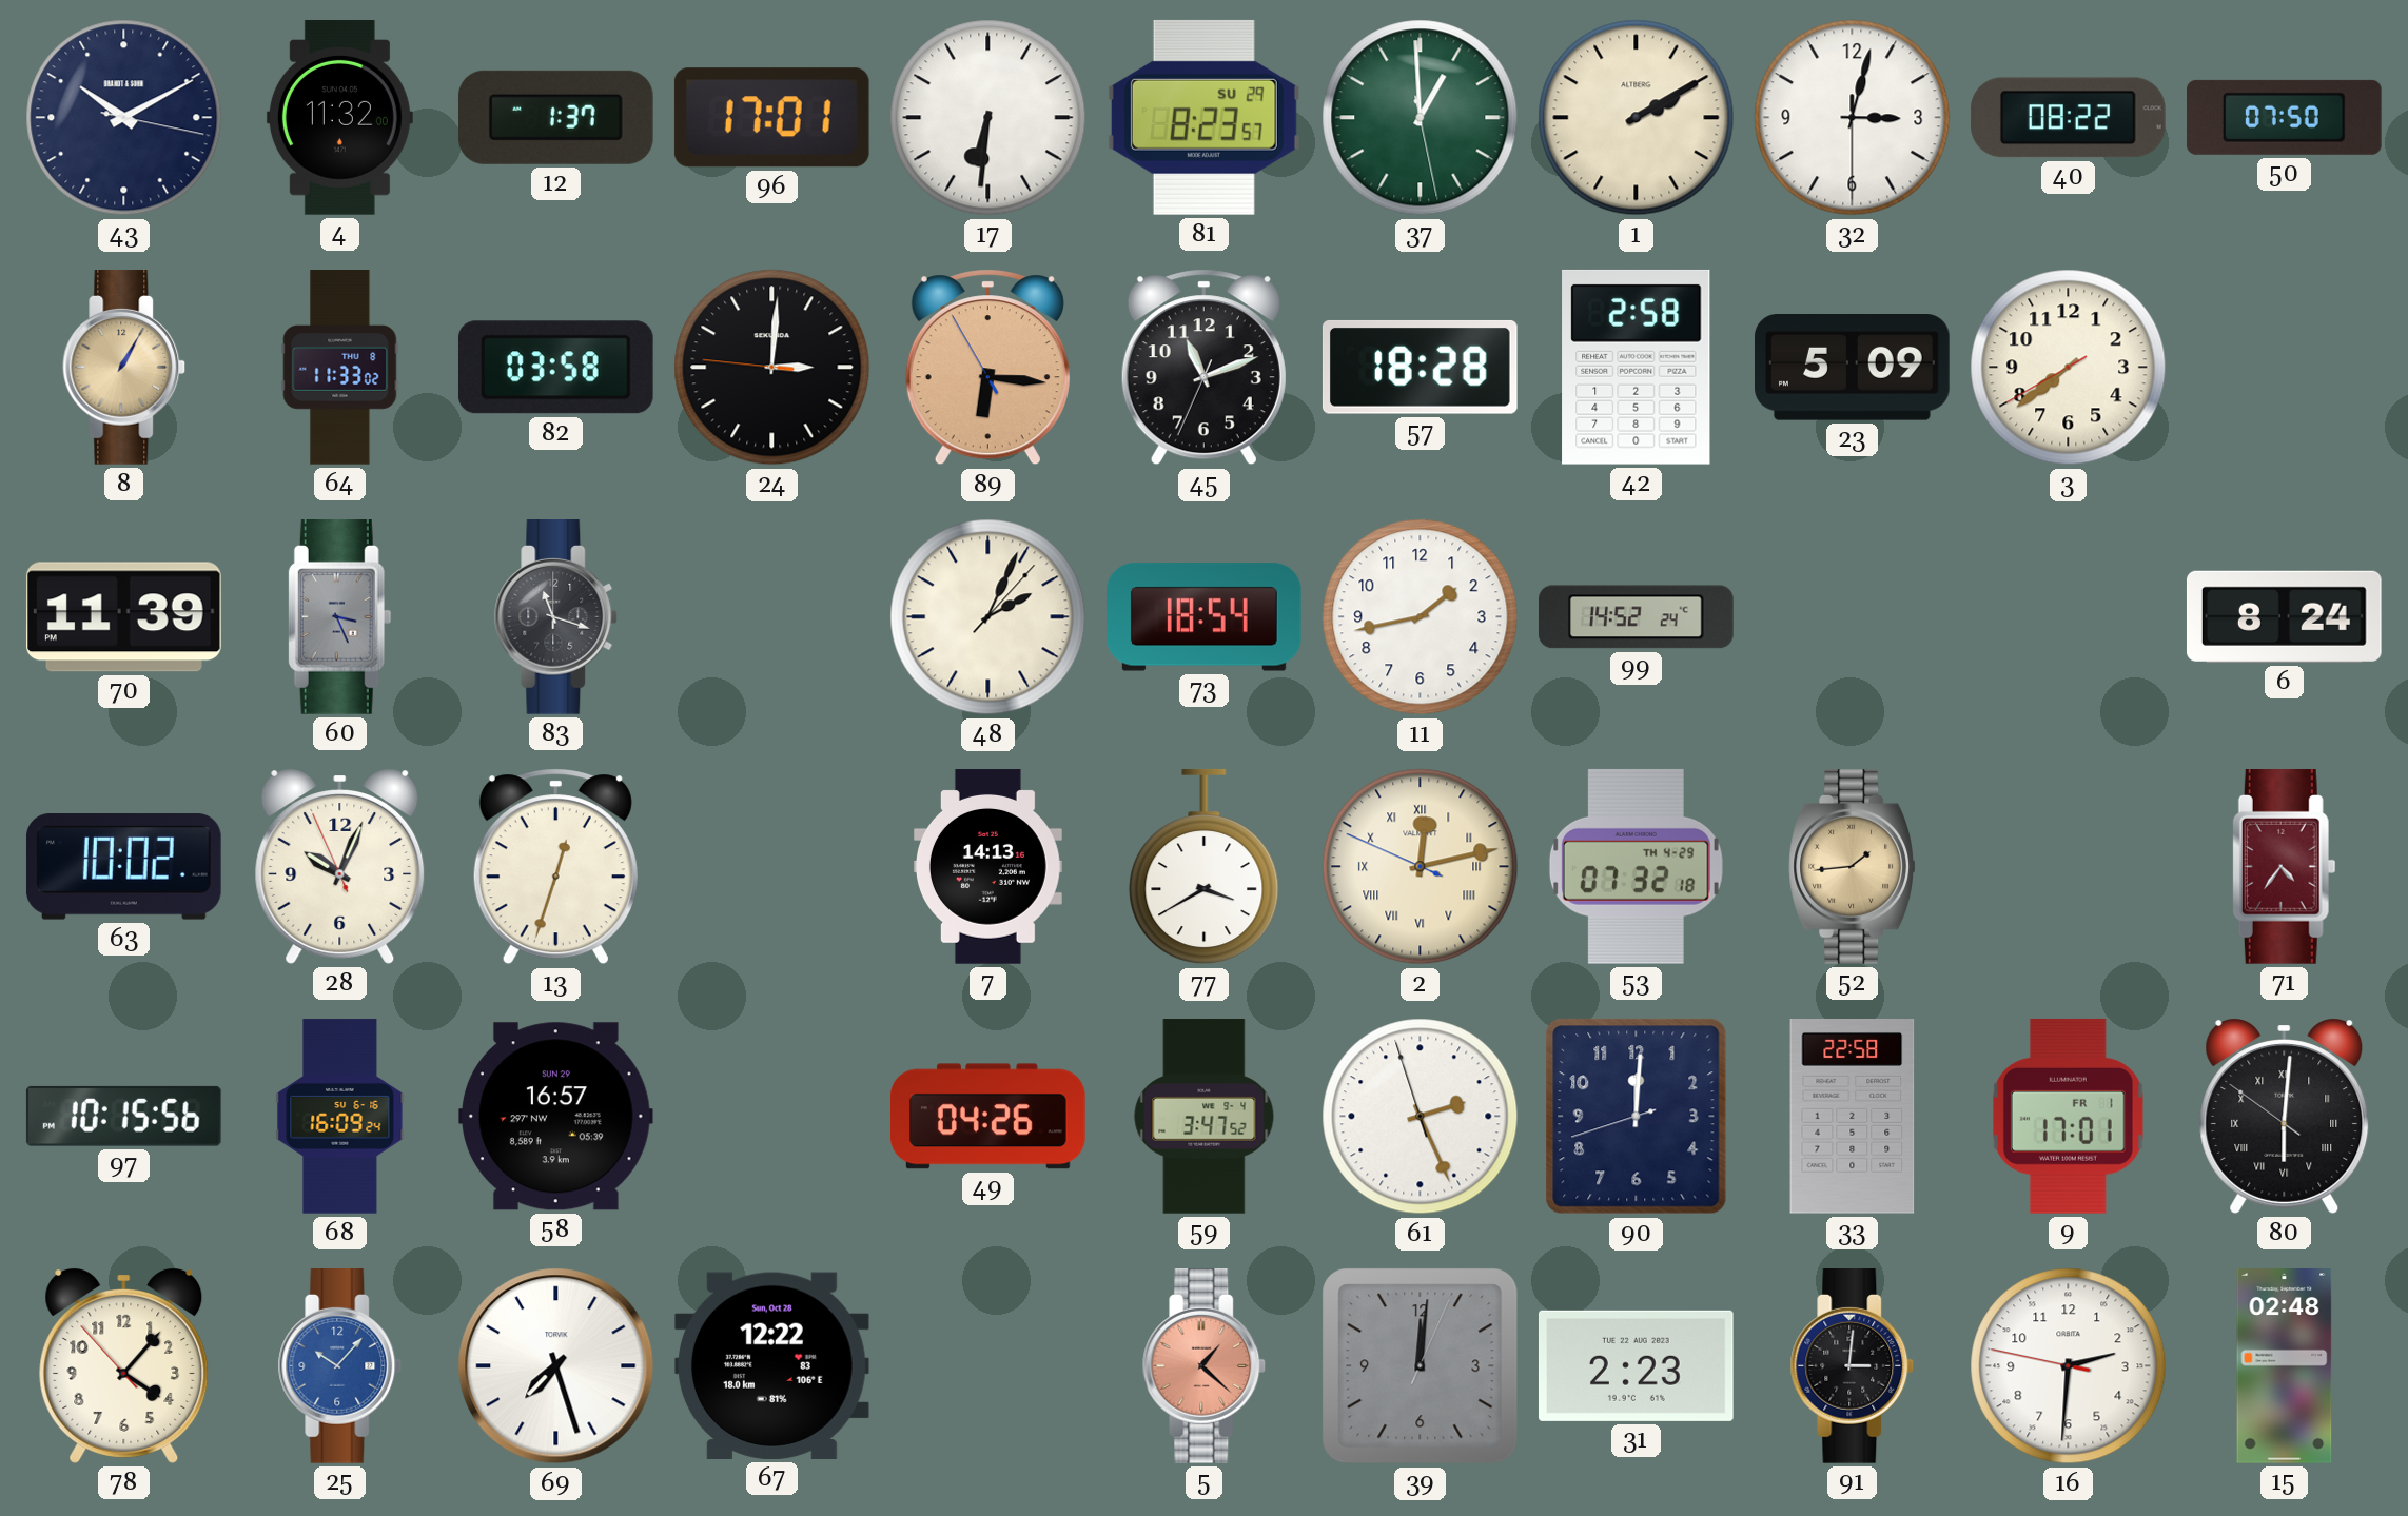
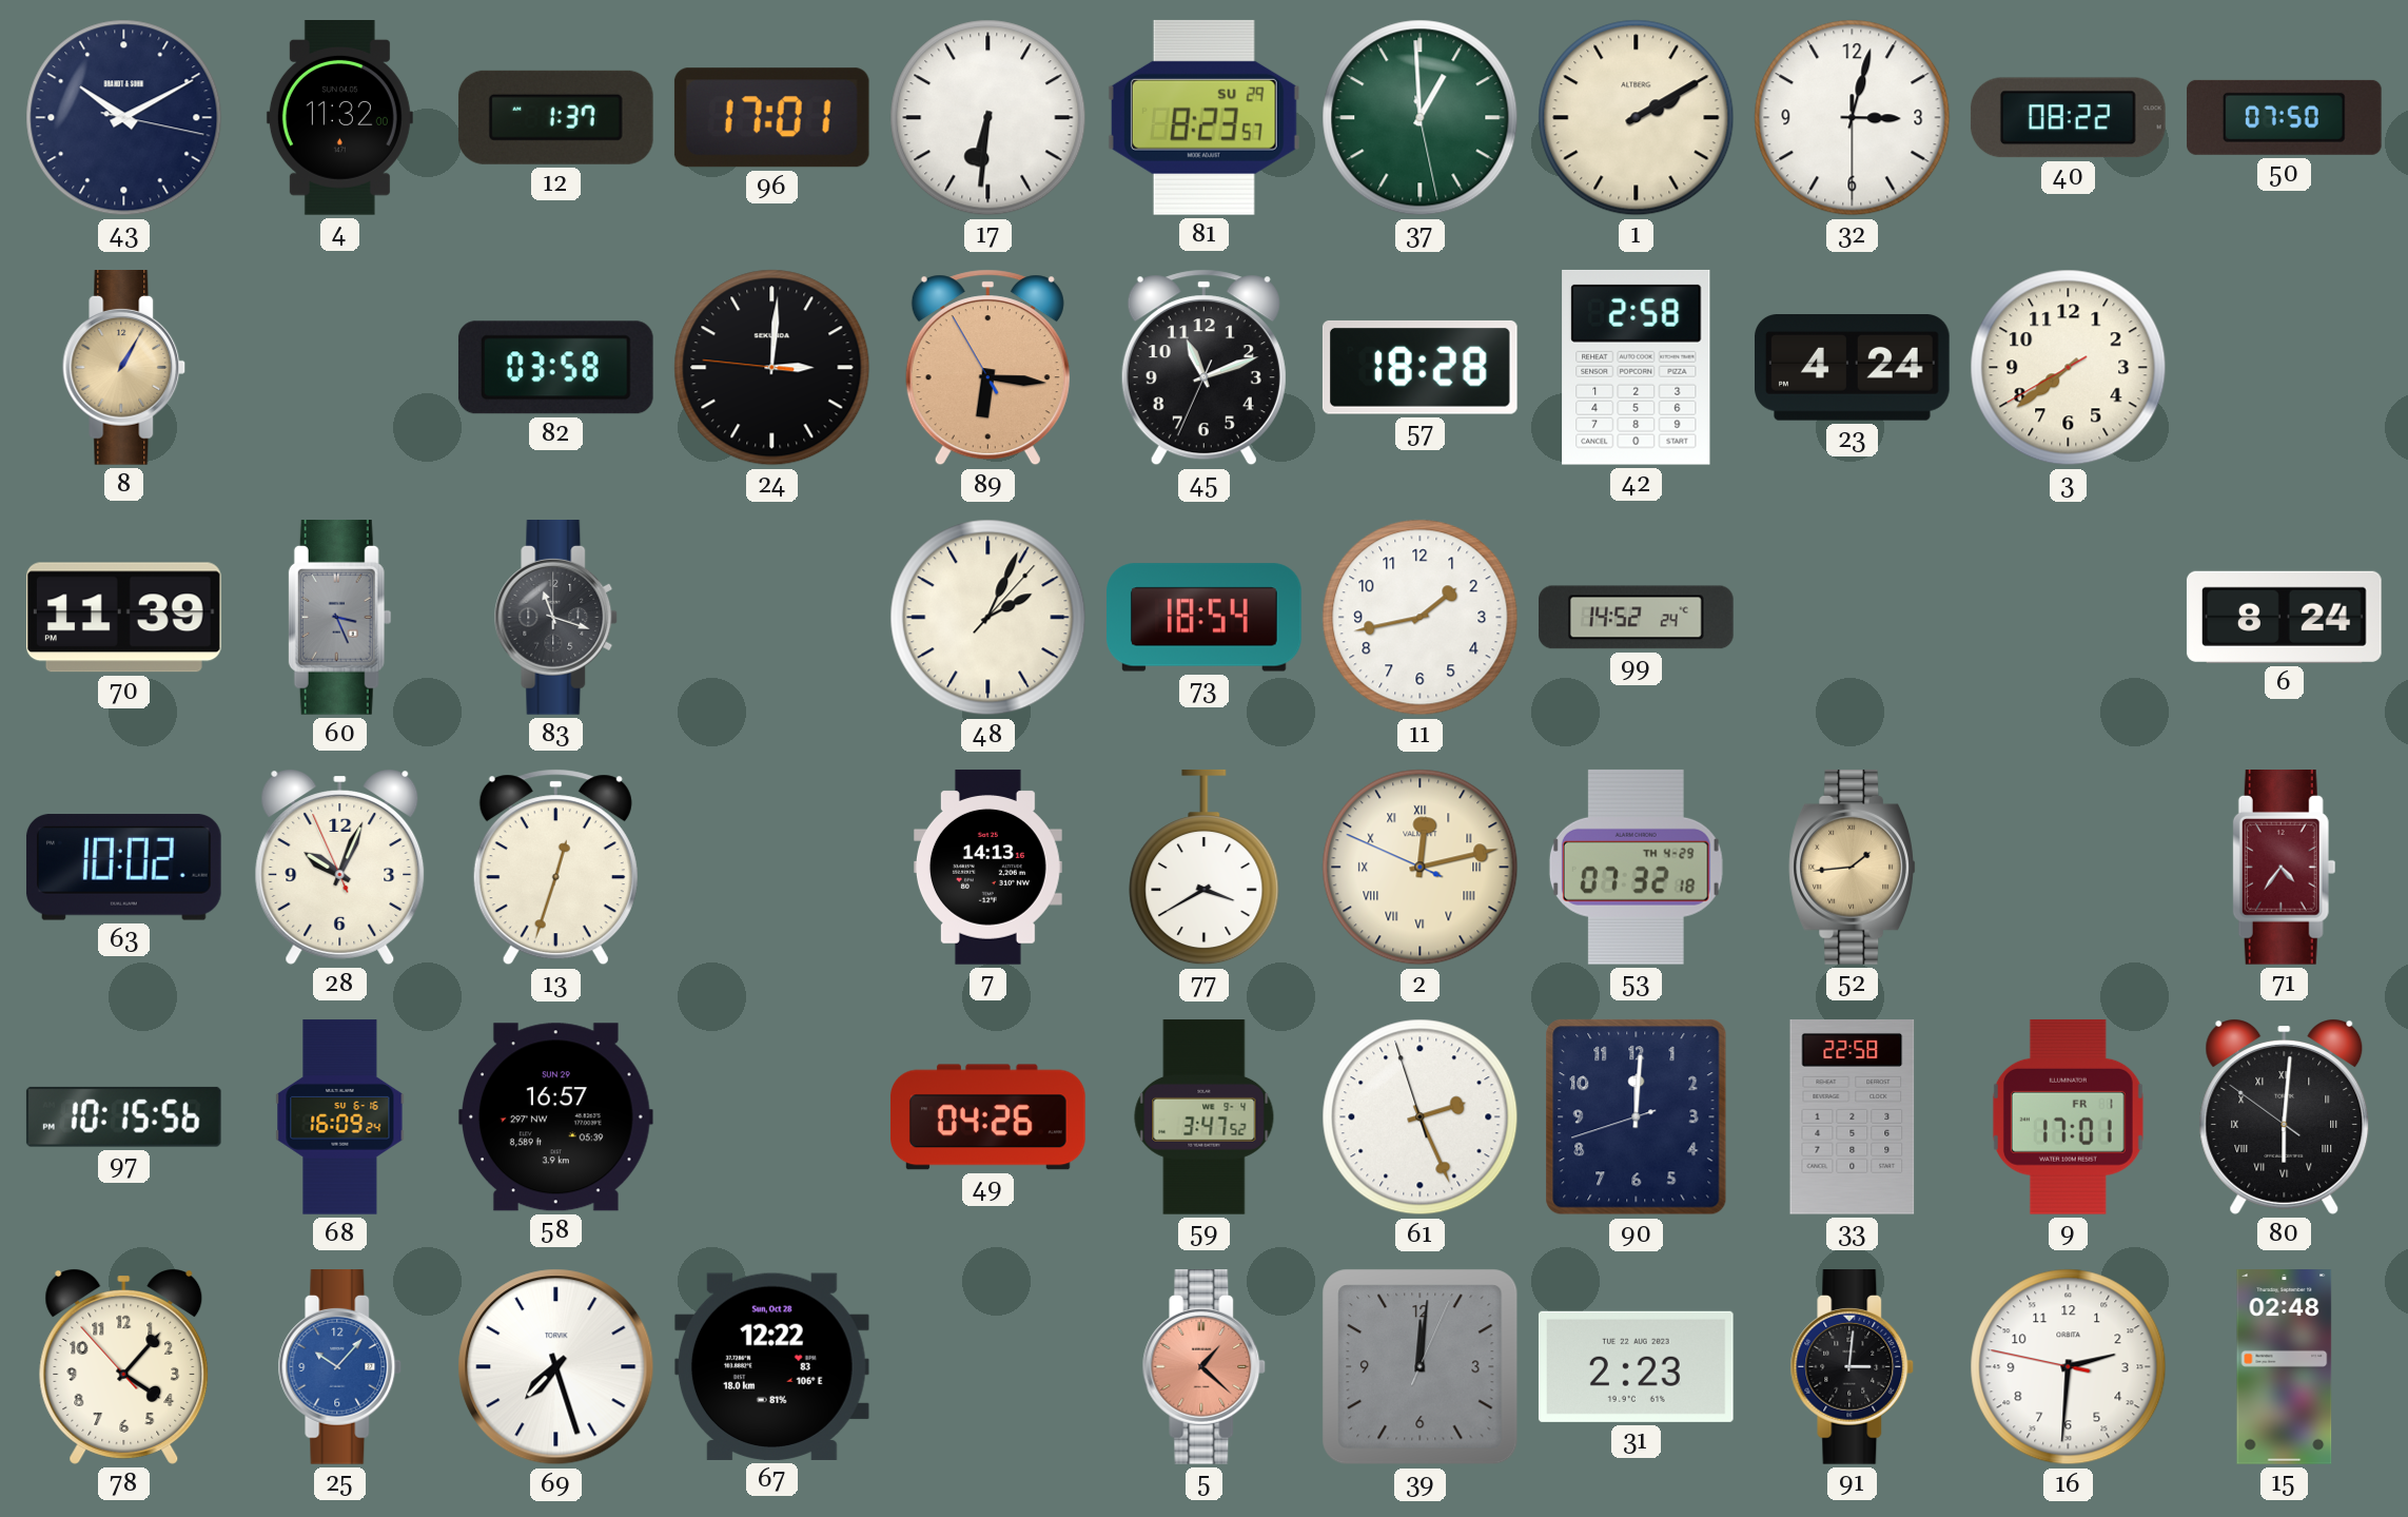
64: 11:33 -> none (340, 368)
23: 5:09 -> 4:24 (1853, 368)
